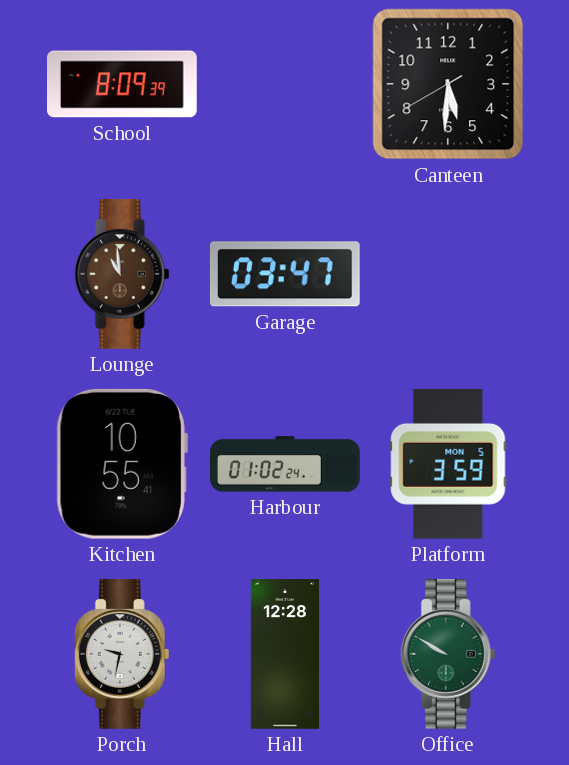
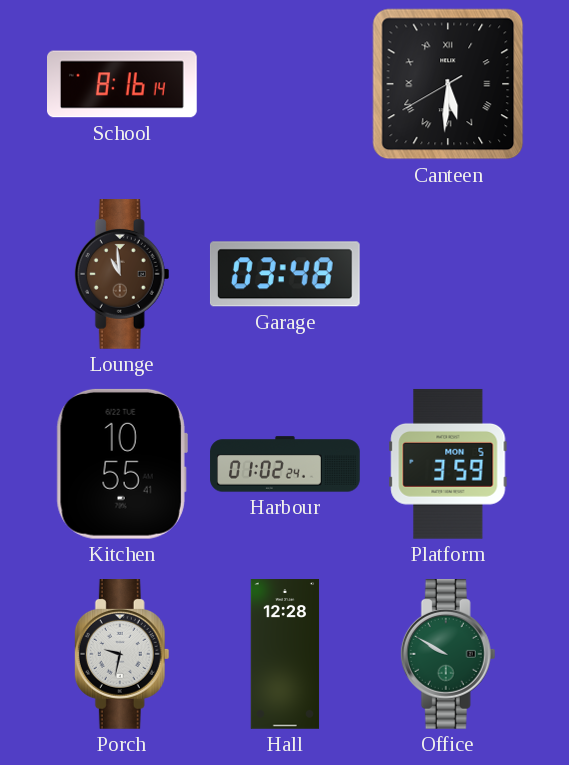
School: 8:09 -> 8:16 (123, 84)
Canteen numerals: Arabic -> Roman (448, 84)
Garage: 03:47 -> 03:48 (285, 274)
